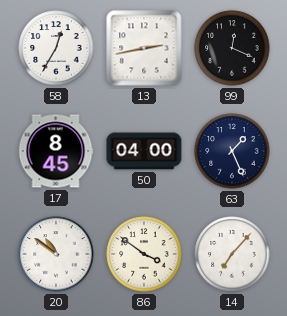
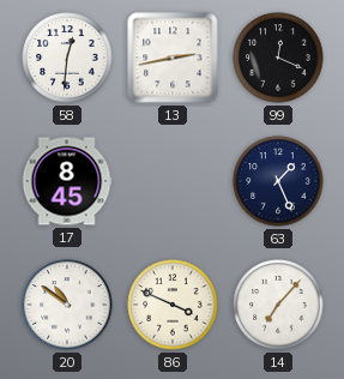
58: 12:35 -> 12:31 (67, 58)
50: 04:00 -> none (144, 151)
86: 3:51 -> 3:49 (173, 305)
